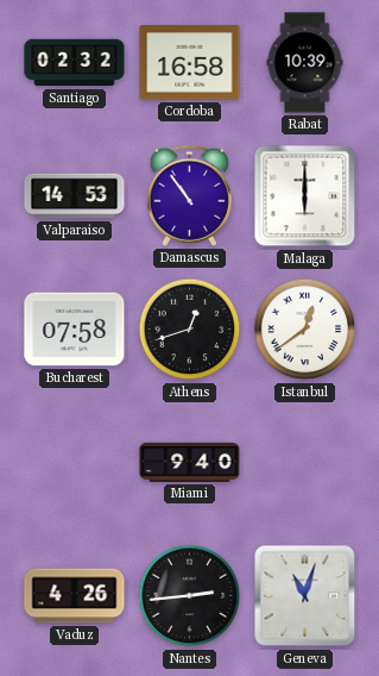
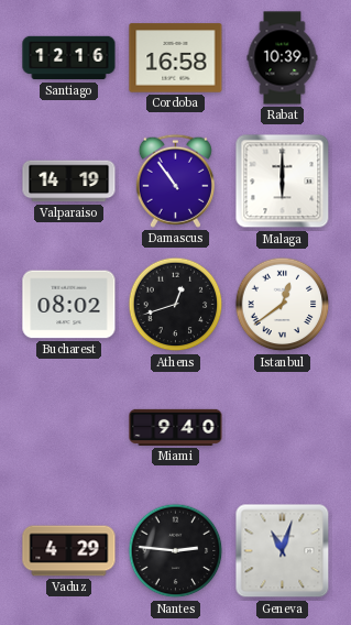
Santiago: 02:32 -> 12:16 (69, 58)
Valparaiso: 14:53 -> 14:19 (69, 182)
Bucharest: 07:58 -> 08:02 (69, 305)
Vaduz: 4:26 -> 4:29 (69, 551)
Nantes: 2:44 -> 2:46 (176, 551)
